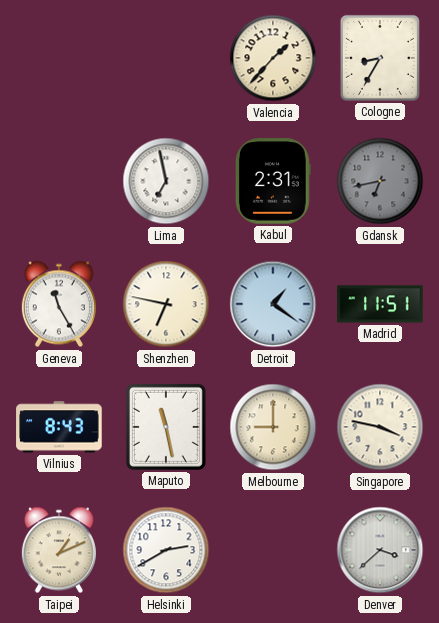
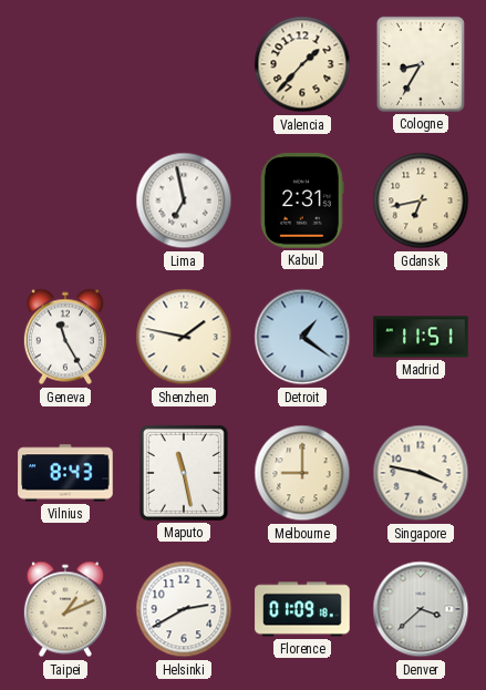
Gdansk dial: grey -> cream (421, 200)
Shenzhen: 6:47 -> 1:47 (184, 337)
Florence: none -> 01:09 (302, 609)
